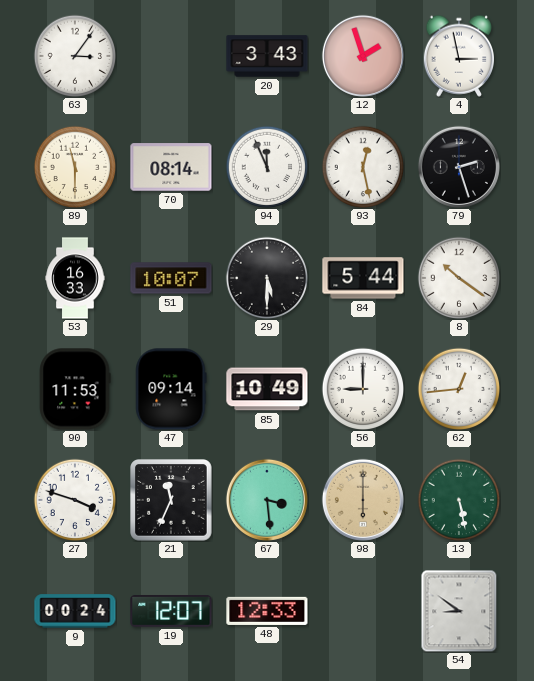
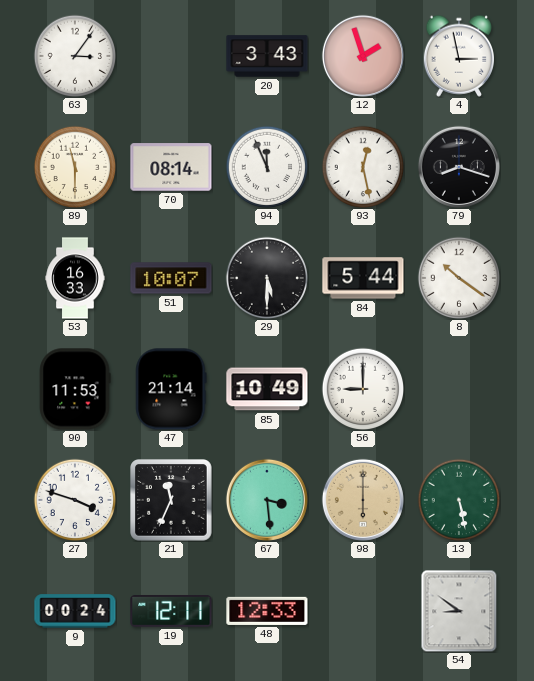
79: 2:27 -> 8:18 (459, 167)
47: 09:14 -> 21:14 (171, 389)
62: 12:44 -> none (459, 389)
19: 12:07 -> 12:11 (171, 612)
